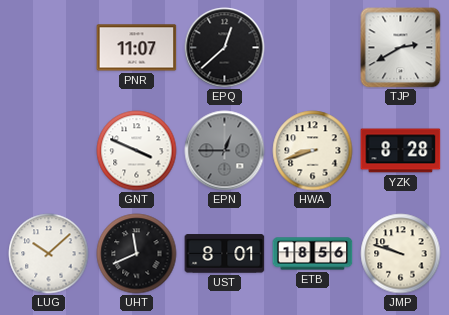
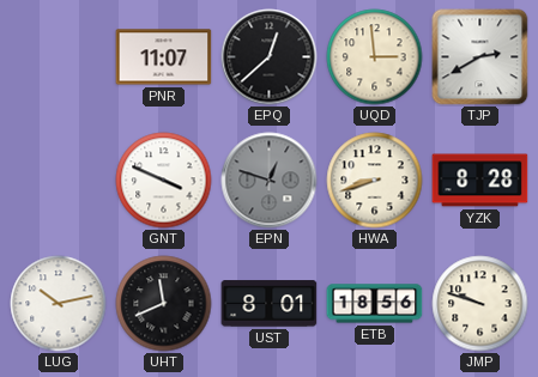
UQD: none -> 2:59 (375, 57)
EPN: 12:45 -> 12:48 (270, 181)
LUG: 10:08 -> 10:13 (59, 304)
